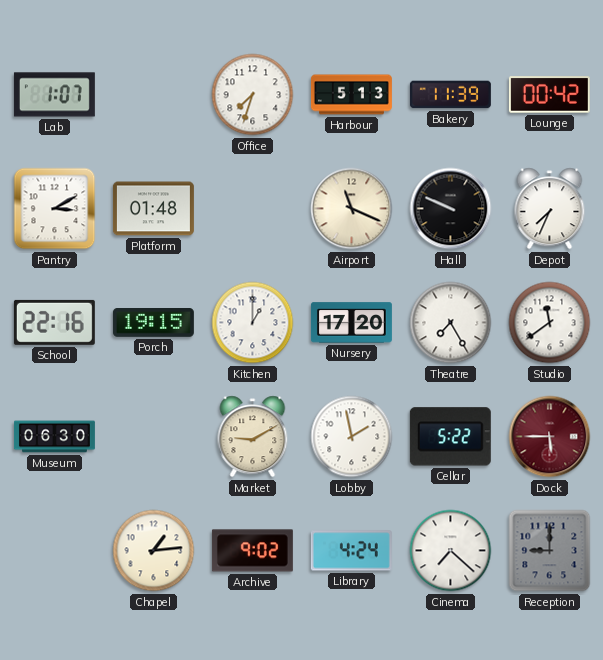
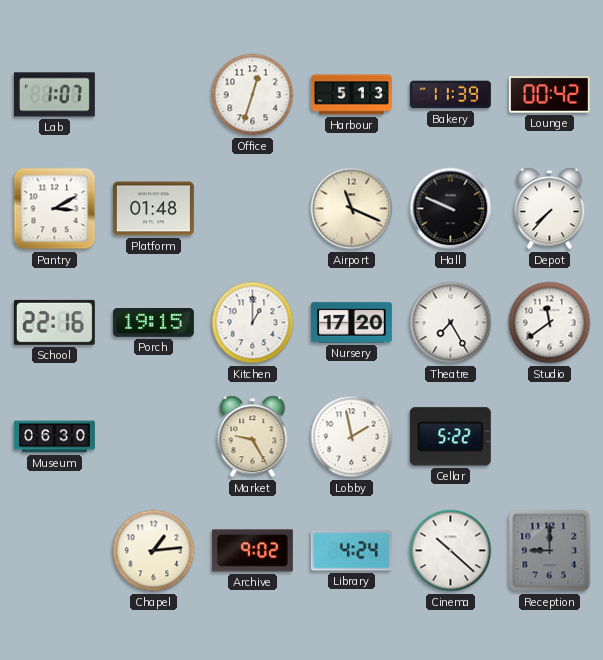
Office: 7:33 -> 12:33 (253, 95)
Depot: 7:34 -> 7:37 (550, 209)
Market: 9:10 -> 9:25 (253, 437)
Dock: 5:45 -> none (550, 437)
Cinema: 7:22 -> 10:22 (451, 551)
